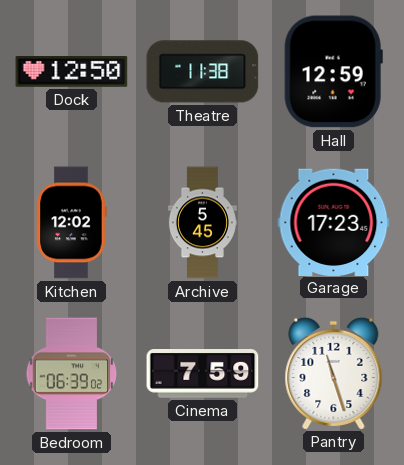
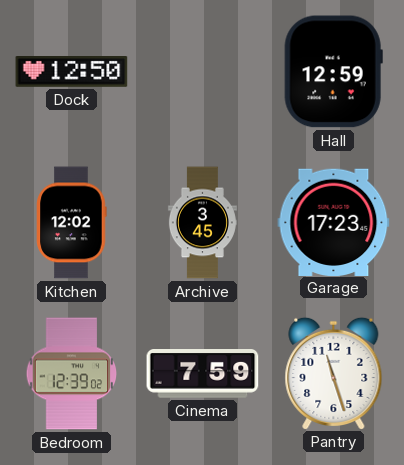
Theatre: 11:38 -> none (203, 72)
Archive: 5:45 -> 3:45 (202, 223)
Bedroom: 06:39 -> 12:39 (72, 374)
